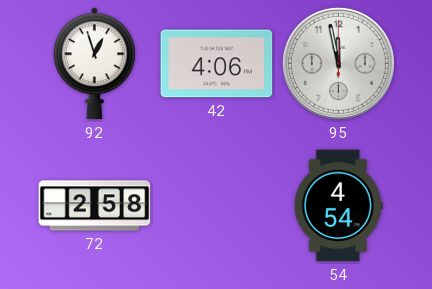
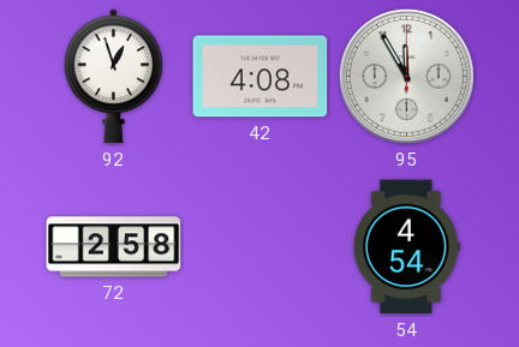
42: 4:06 -> 4:08 (261, 77)
95: 11:58 -> 11:55 (406, 76)
